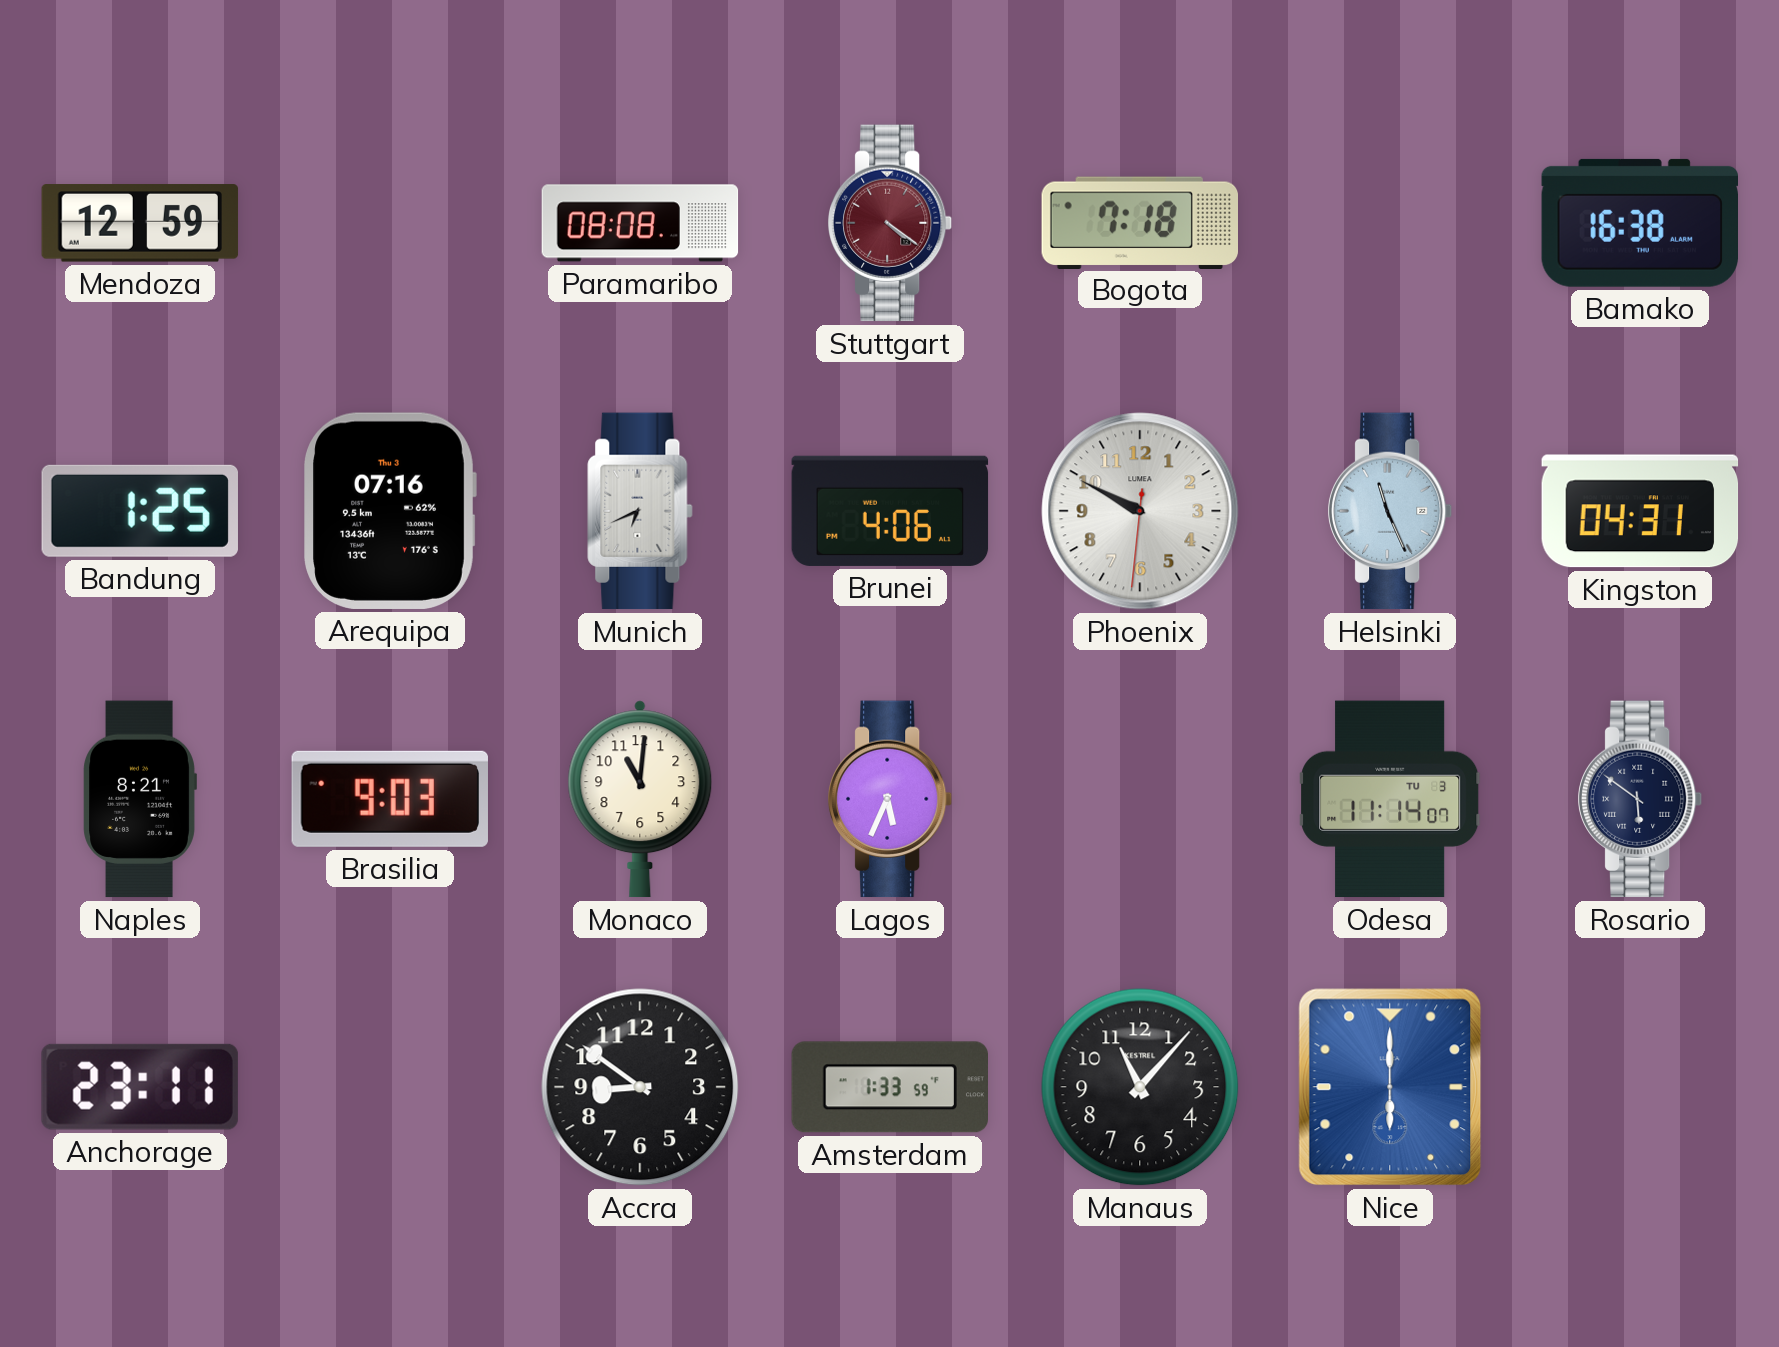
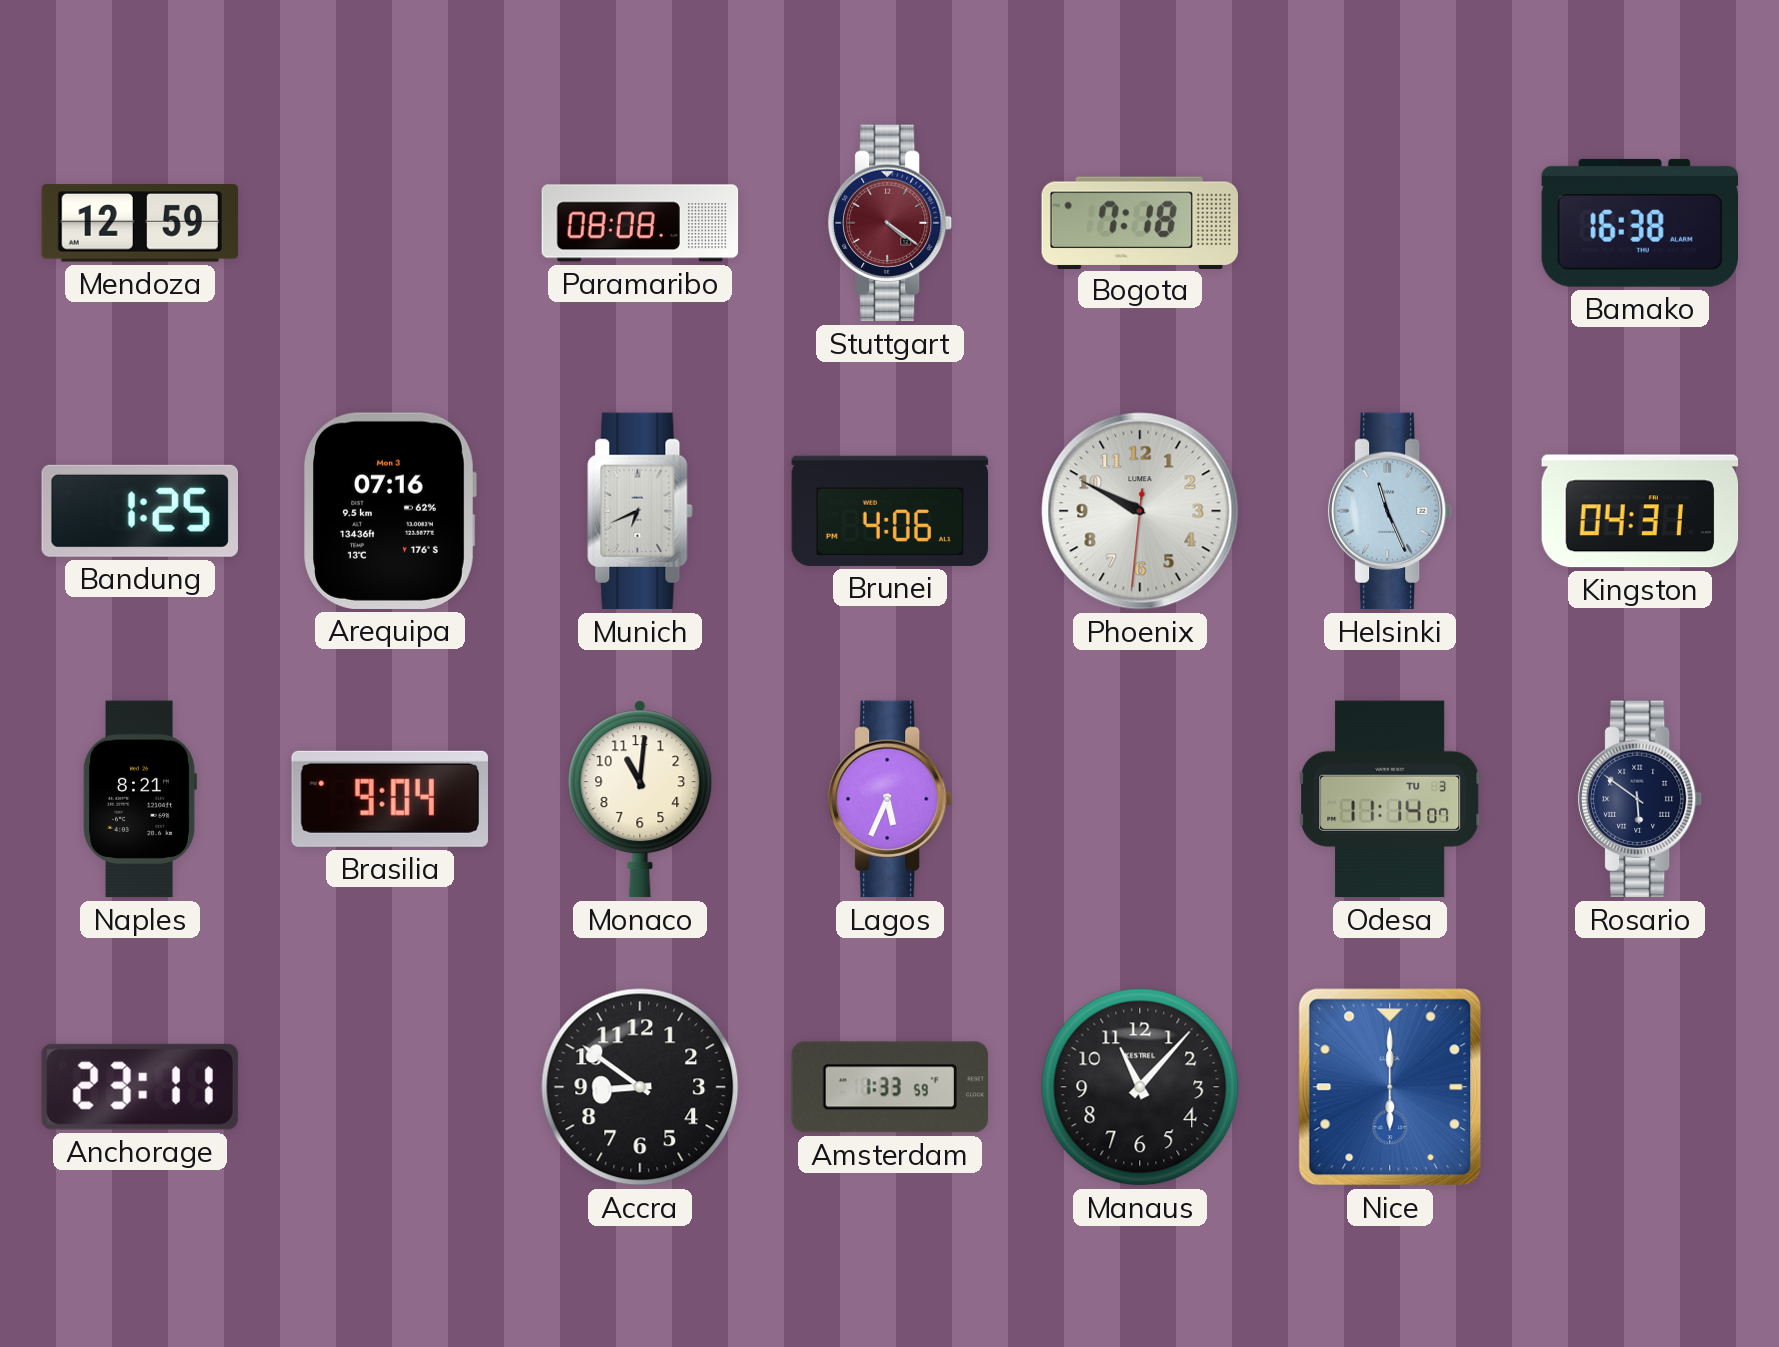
Arequipa date: Thu 3 -> Mon 3 (390, 511)
Brasilia: 9:03 -> 9:04 (390, 799)
